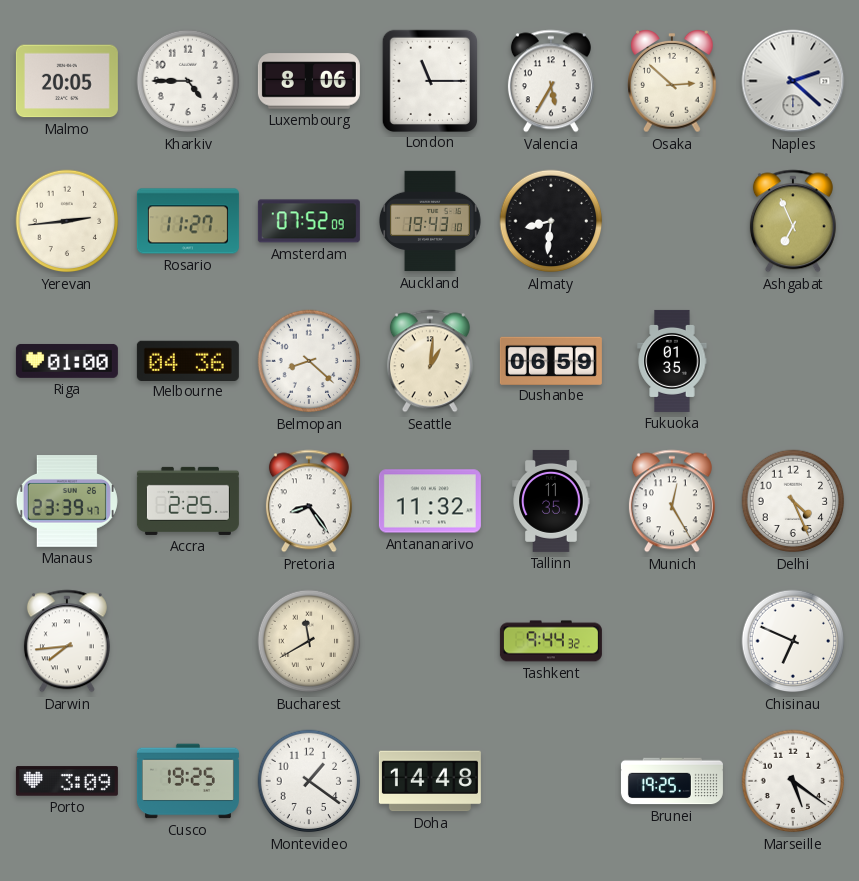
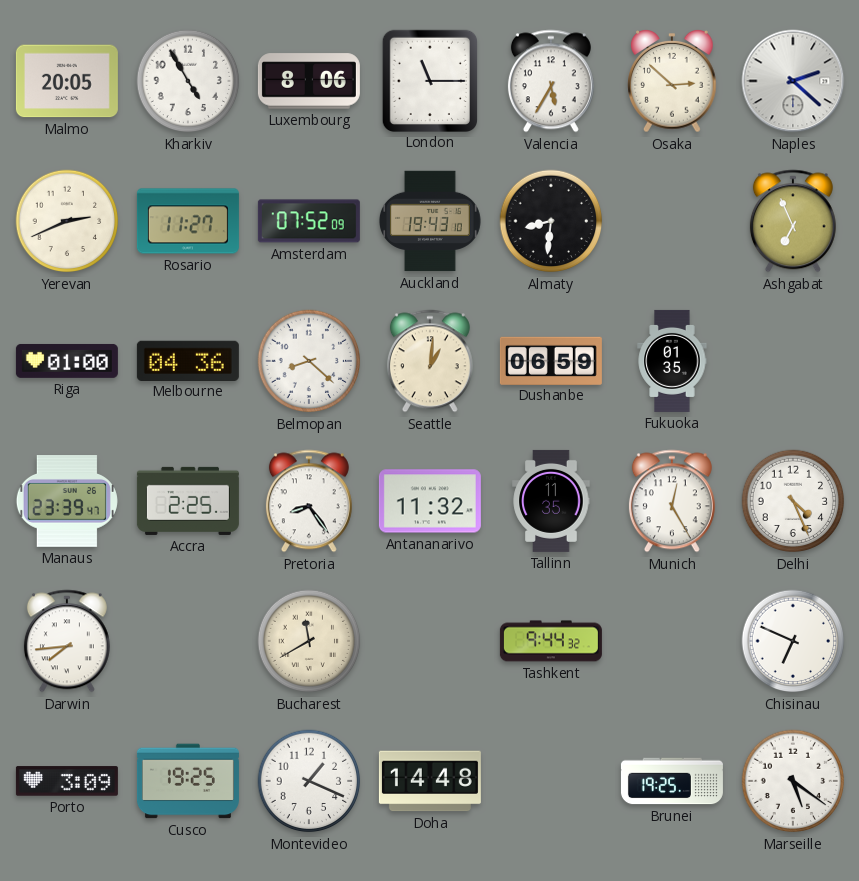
Kharkiv: 4:45 -> 4:55 (188, 81)
Yerevan: 2:44 -> 2:41 (67, 221)
Montevideo: 1:21 -> 1:19 (309, 781)
